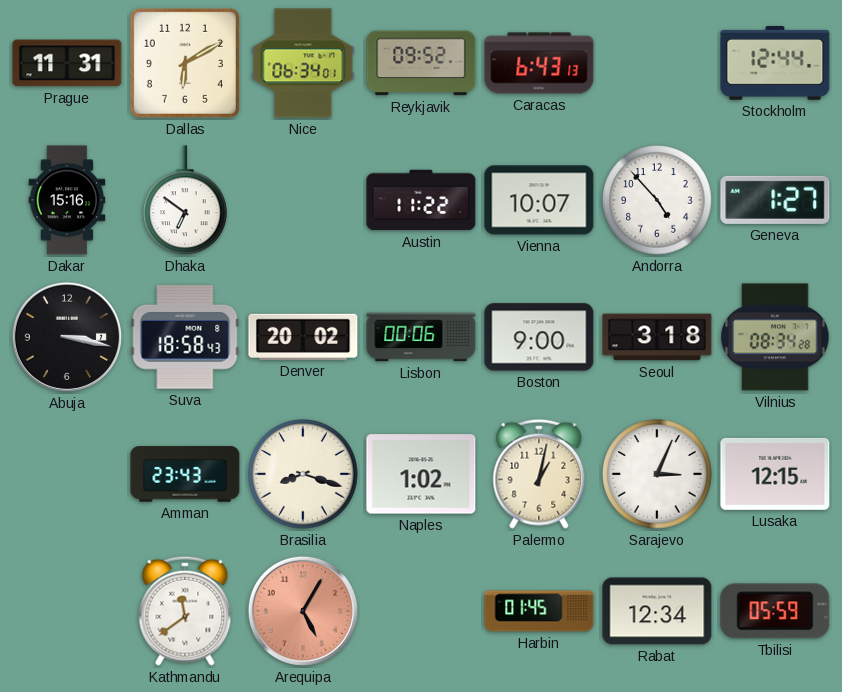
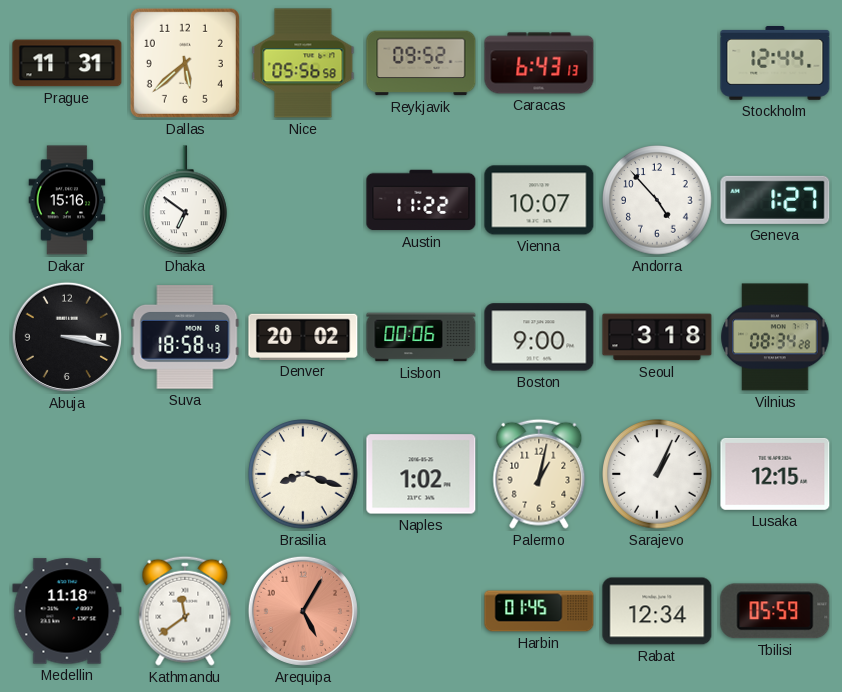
Dallas: 6:10 -> 5:38 (185, 63)
Nice: 06:34 -> 05:56 (303, 63)
Amman: 23:43 -> none (185, 474)
Sarajevo: 3:04 -> 1:04 (657, 474)
Medellin: none -> 11:18 (67, 611)
